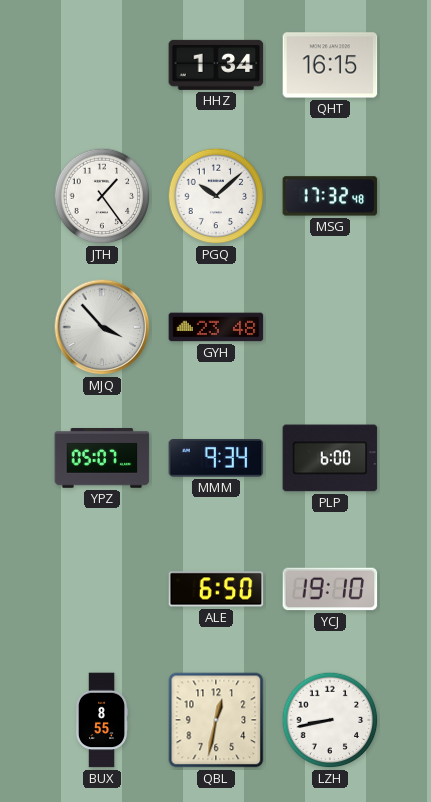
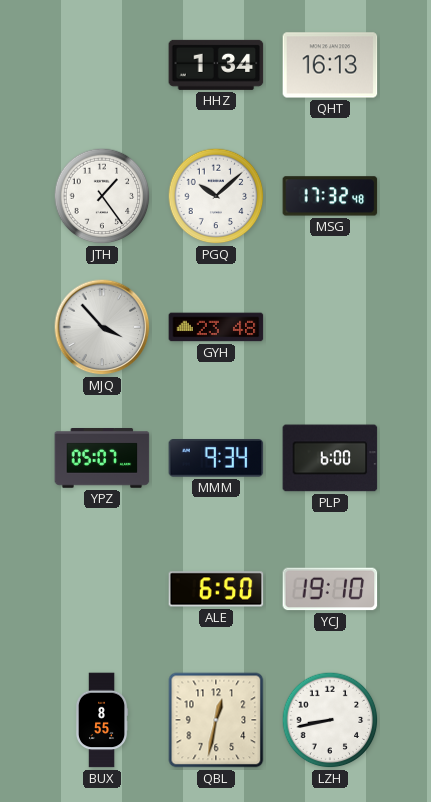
QHT: 16:15 -> 16:13 (330, 65)
